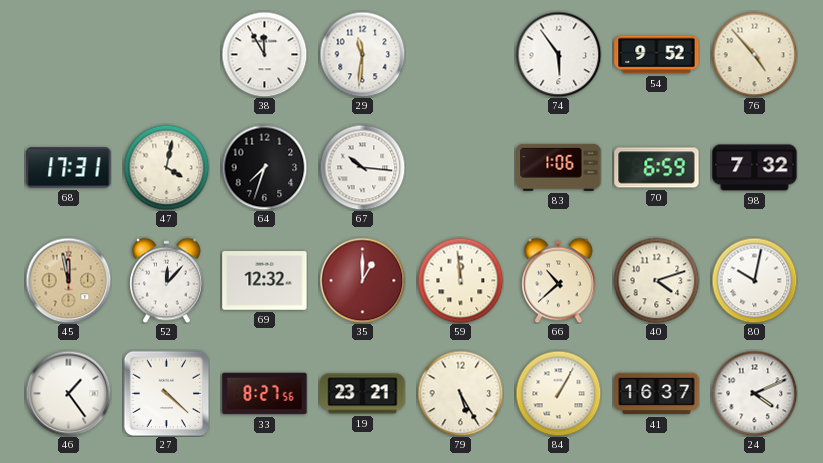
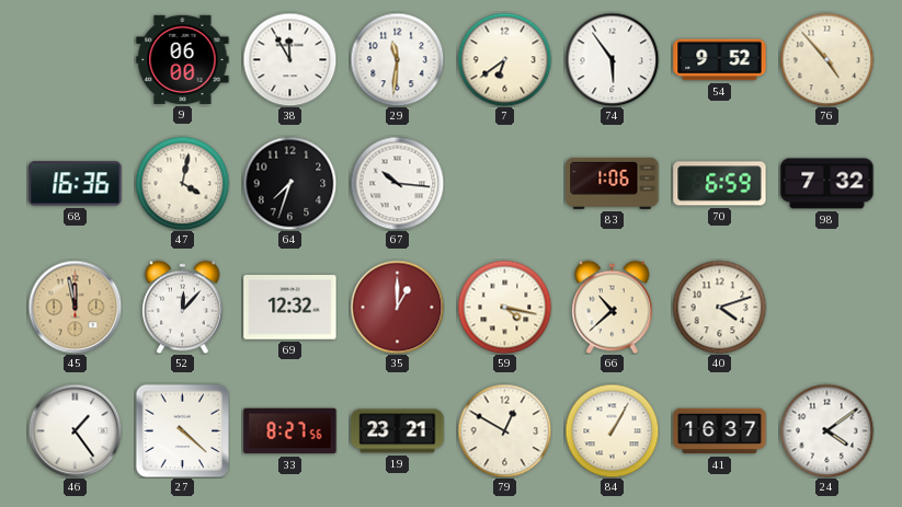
9: none -> 06:00 (183, 59)
7: none -> 6:39 (504, 59)
68: 17:31 -> 16:36 (76, 184)
59: 11:59 -> 4:17 (504, 307)
80: 10:02 -> none (754, 280)
79: 5:25 -> 12:50 (504, 430)
24: 4:11 -> 4:09 (826, 430)
